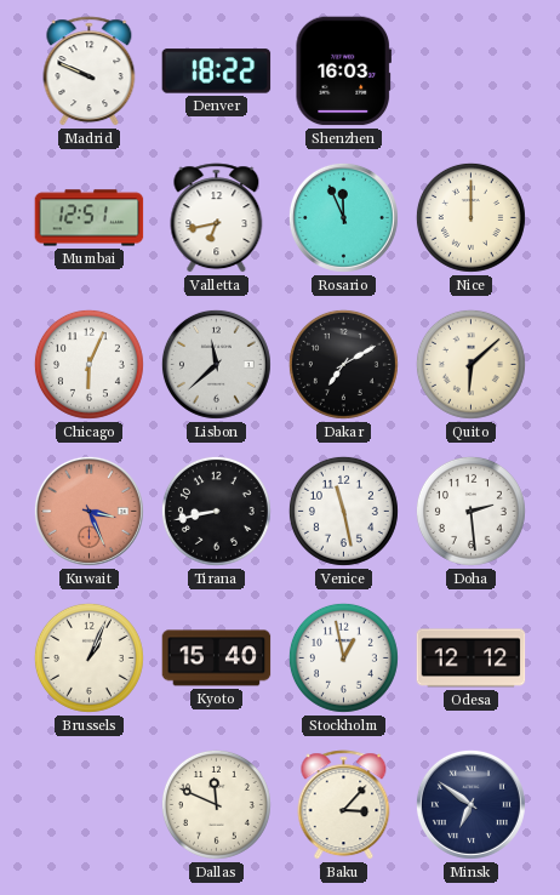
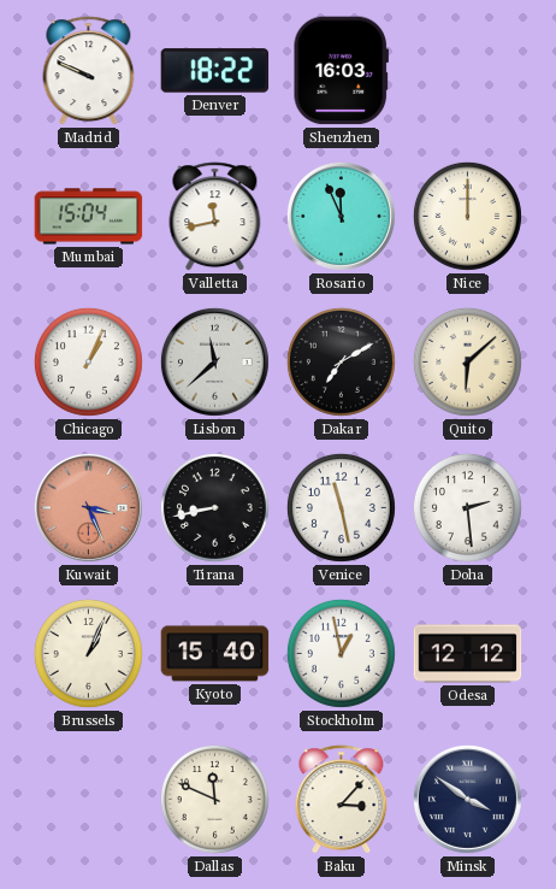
Mumbai: 12:51 -> 15:04 (89, 217)
Valletta: 6:43 -> 11:43 (215, 217)
Chicago: 6:04 -> 1:04 (88, 361)
Minsk: 6:51 -> 3:51 (467, 799)
